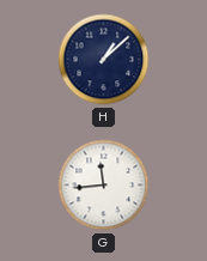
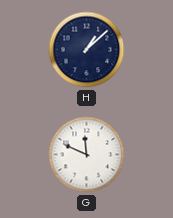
G: 11:44 -> 11:49 (87, 155)
